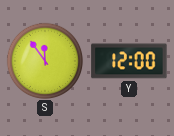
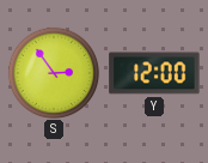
S: 11:54 -> 2:54 (54, 73)
